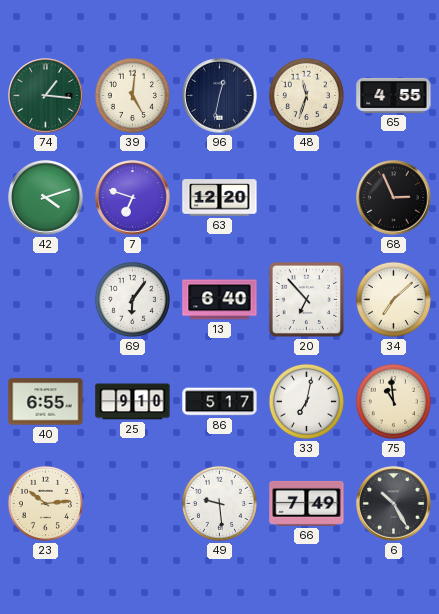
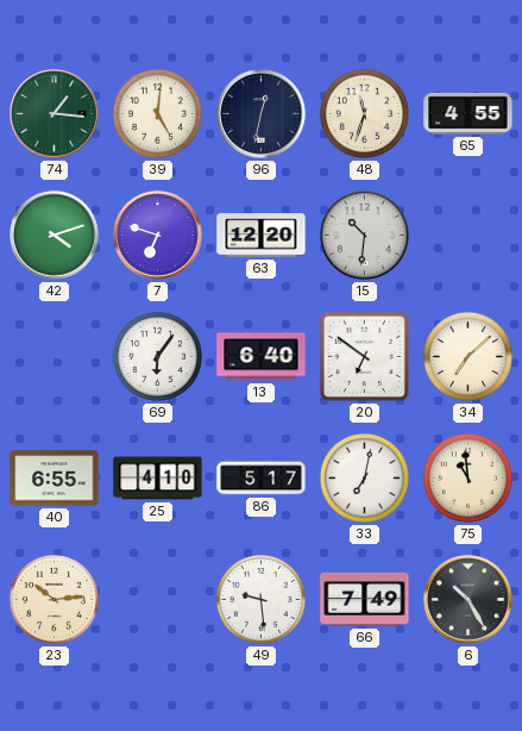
15: none -> 10:31 (365, 236)
68: 2:56 -> none (394, 198)
20: 6:53 -> 6:51 (364, 356)
25: 9:10 -> 4:10 (158, 479)
